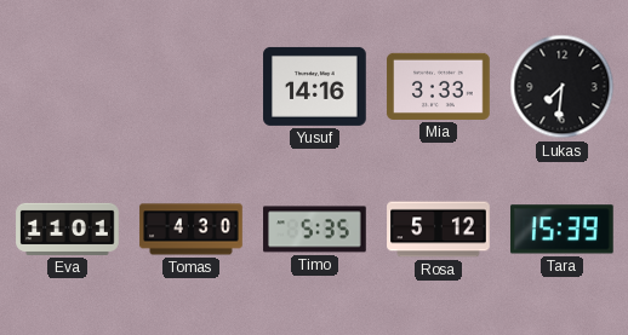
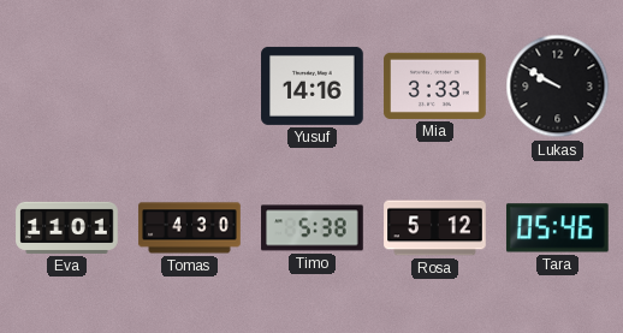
Lukas: 7:31 -> 9:50 (558, 87)
Timo: 5:35 -> 5:38 (313, 228)
Tara: 15:39 -> 05:46 (557, 228)
